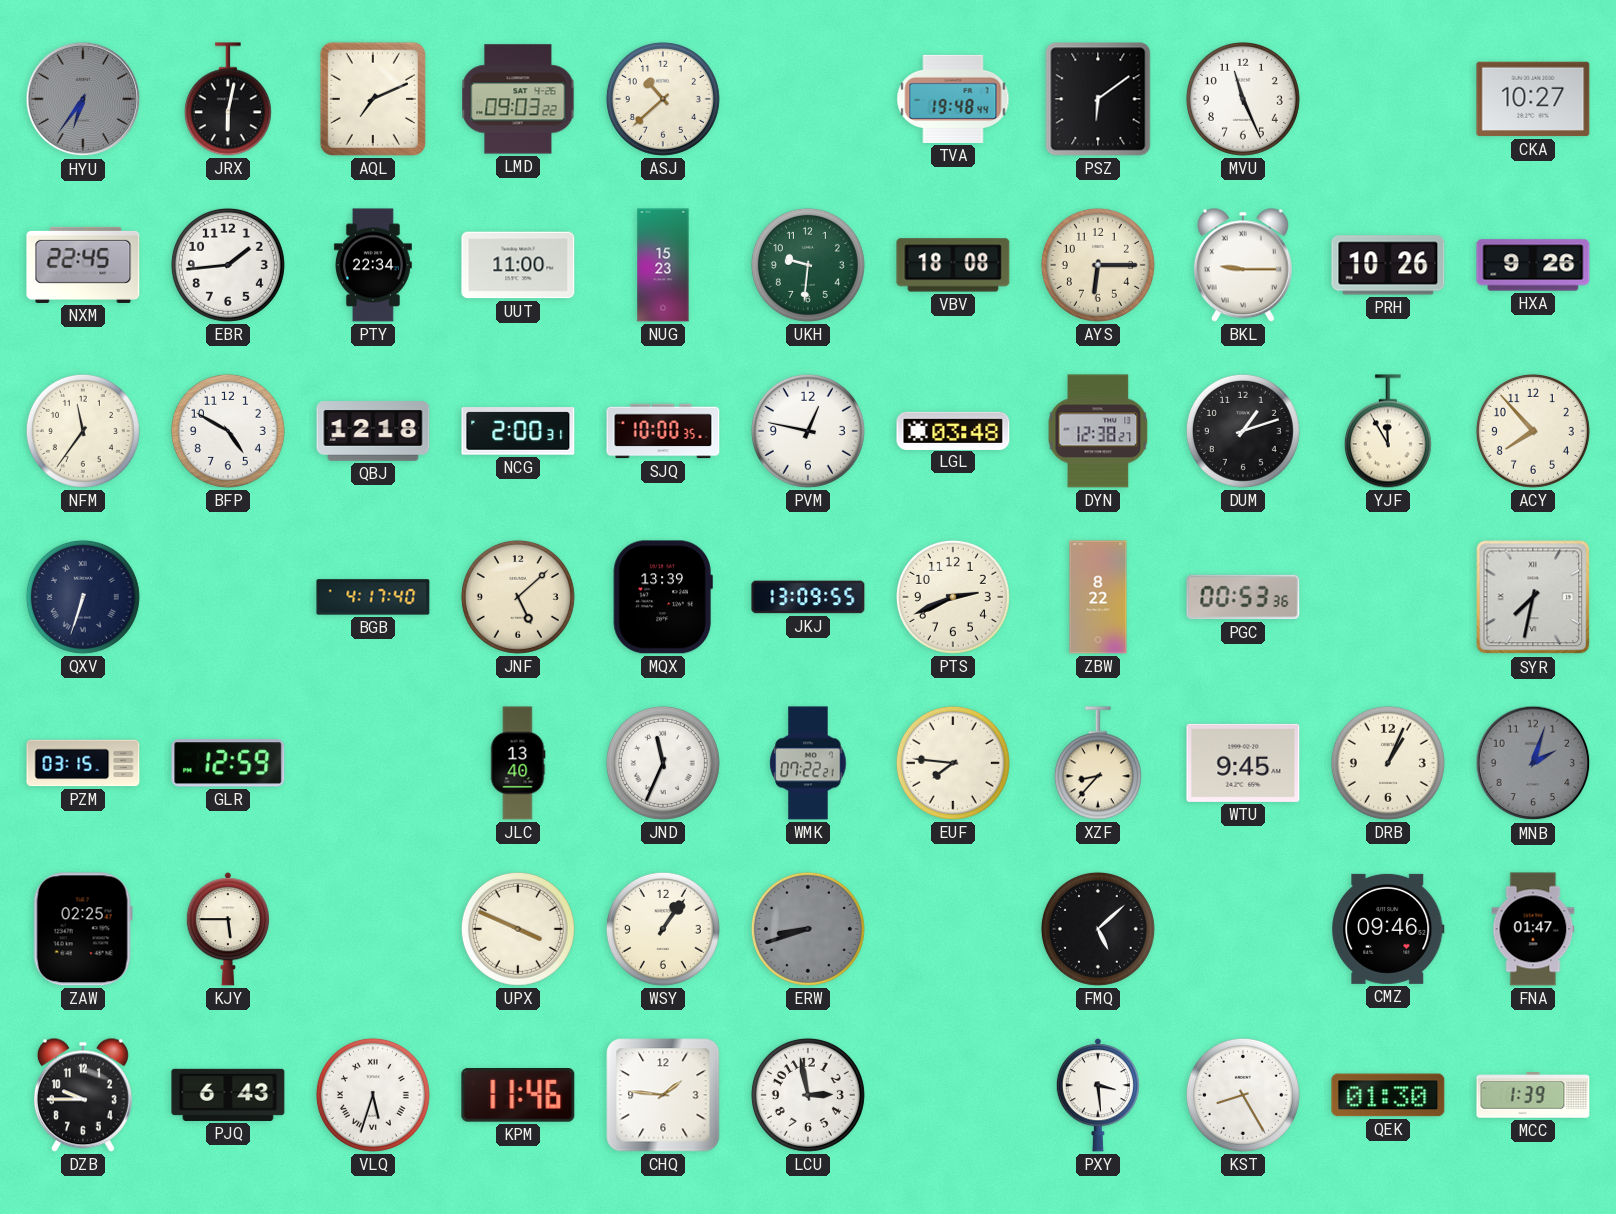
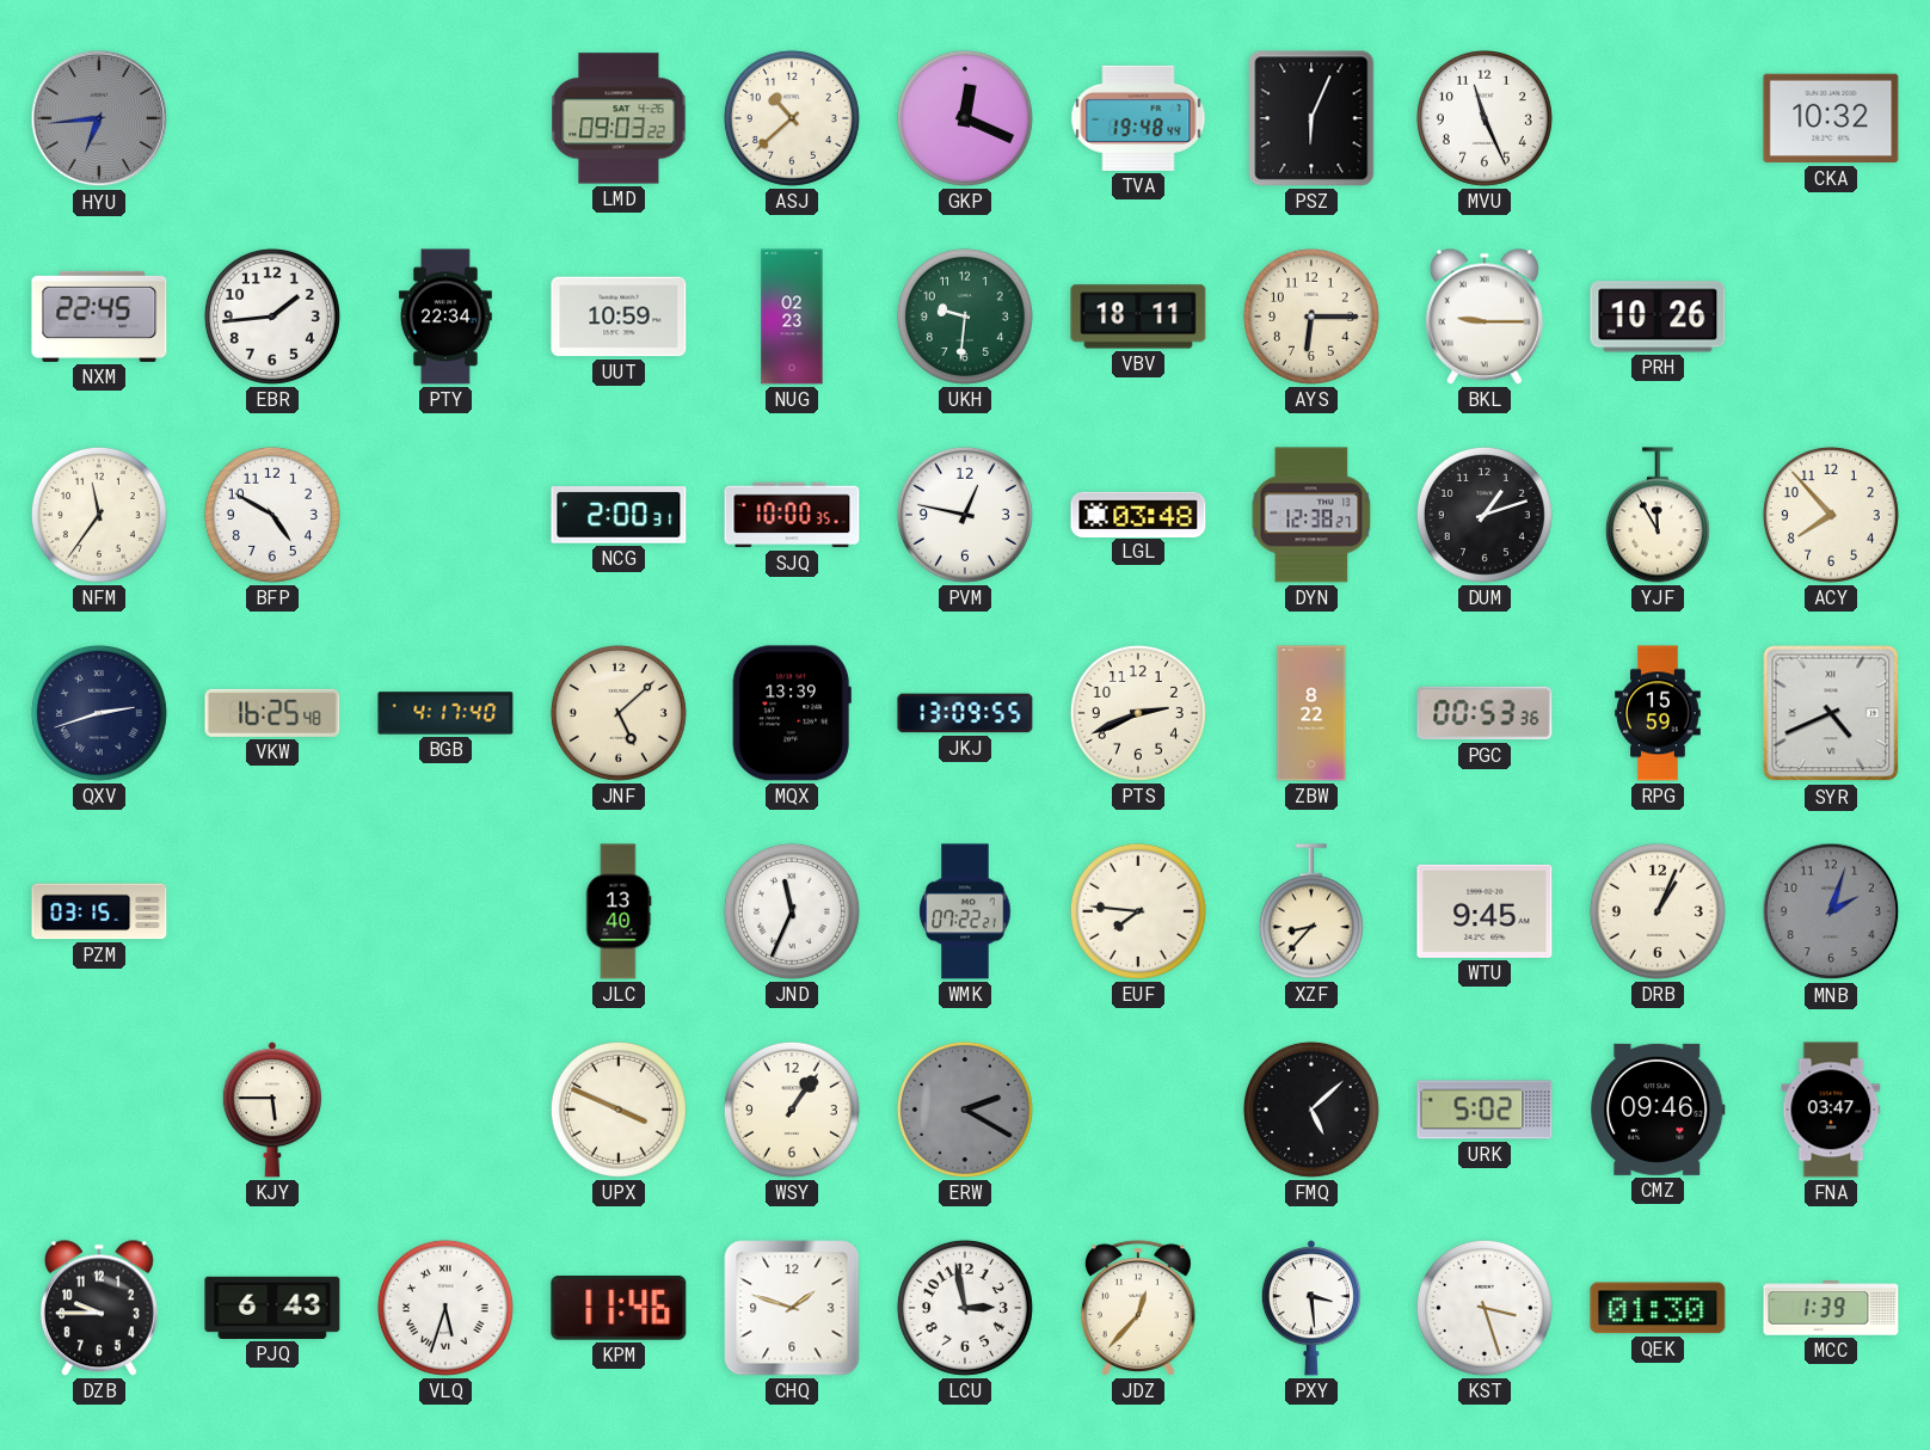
HYU: 6:36 -> 6:44 (99, 118)
JRX: 6:02 -> none (228, 99)
AQL: 7:11 -> none (373, 99)
GKP: none -> 12:19 (965, 118)
PSZ: 6:09 -> 6:04 (1311, 118)
CKA: 10:27 -> 10:32 (1831, 118)
UUT: 11:00 -> 10:59 (619, 317)
NUG: 15:23 -> 02:23 (792, 317)
VBV: 18:08 -> 18:11 (1138, 317)
HXA: 9:26 -> none (1533, 265)
QBJ: 12:18 -> none (373, 431)
QXV: 6:33 -> 2:42 (99, 713)
VKW: none -> 16:25 (272, 713)
RPG: none -> 15:59 (1658, 713)
SYR: 7:32 -> 4:41 (1831, 713)
GLR: 12:59 -> none (228, 763)
ZAW: 02:25 -> none (83, 929)
ERW: 8:42 -> 2:20 (965, 1110)
URK: none -> 5:02 (1485, 1110)
FNA: 01:47 -> 03:47 (1831, 1110)
CHQ: 1:46 -> 1:48 (792, 1308)
JDZ: none -> 12:37 (1138, 1308)
KST: 8:25 -> 3:27 (1485, 1308)
